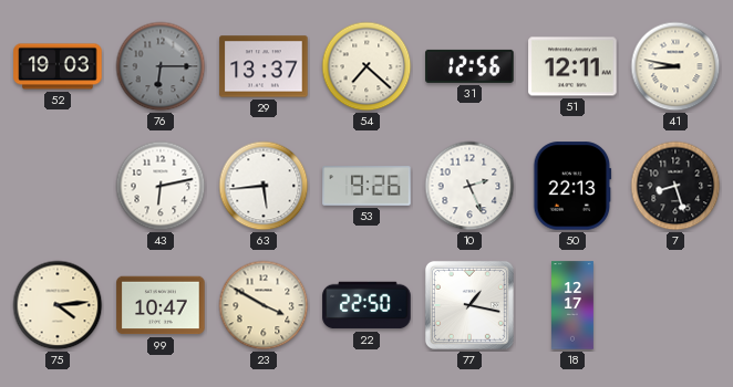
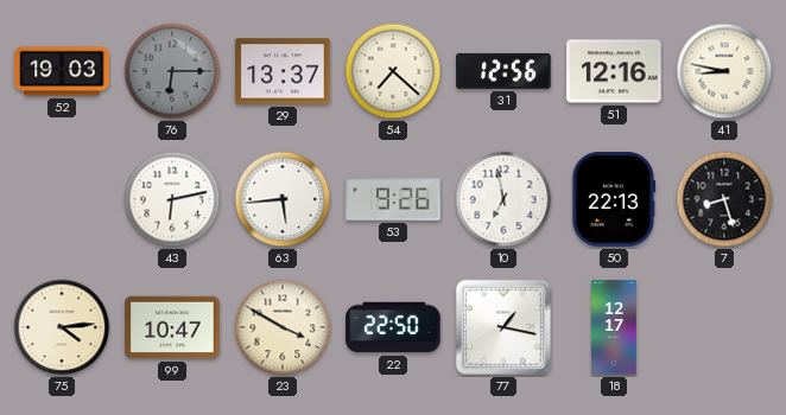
51: 12:11 -> 12:16 (614, 71)
10: 2:26 -> 6:58 (503, 199)
